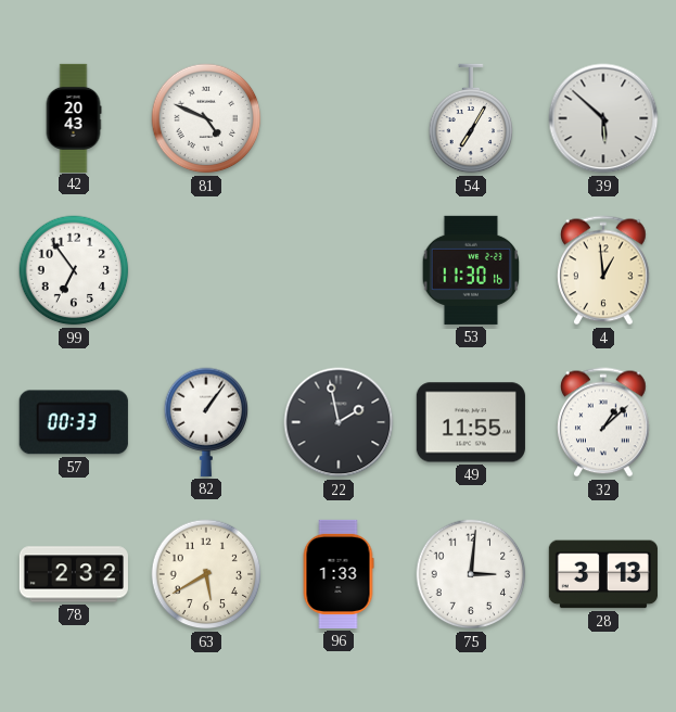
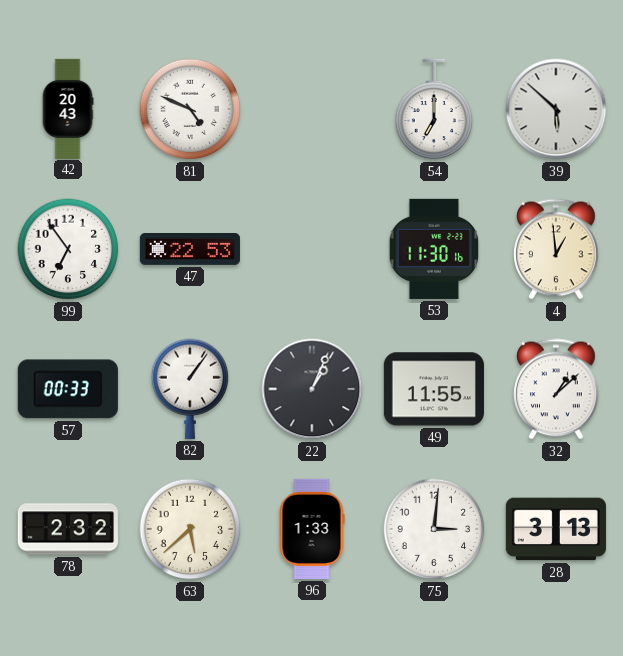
54: 7:05 -> 7:00 (434, 109)
47: none -> 22:53 (189, 250)
22: 1:58 -> 1:04 (312, 389)
63: 5:40 -> 5:38 (190, 529)
